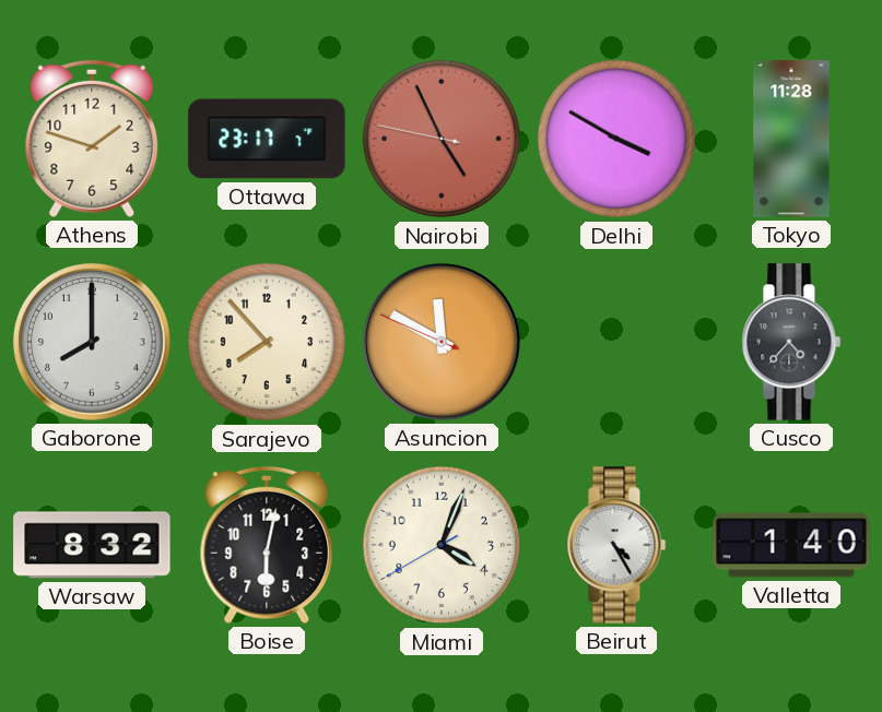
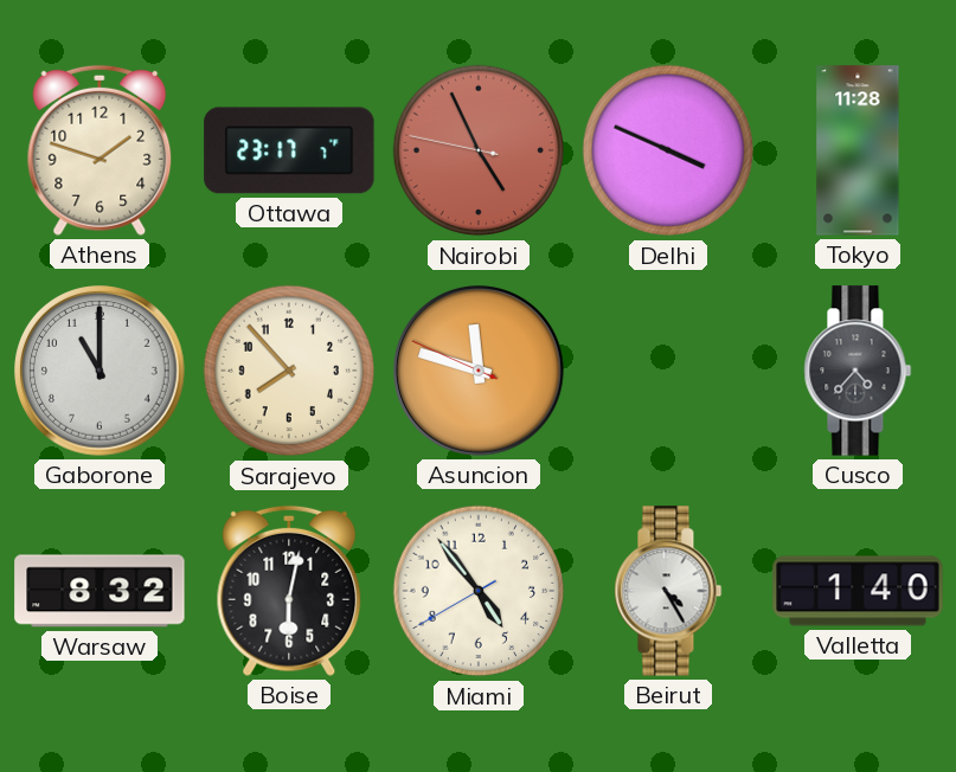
Delhi: 3:50 -> 3:49 (668, 150)
Gaborone: 8:00 -> 11:00 (100, 371)
Asuncion: 11:49 -> 11:47 (479, 371)
Miami: 4:03 -> 4:53 (479, 591)
